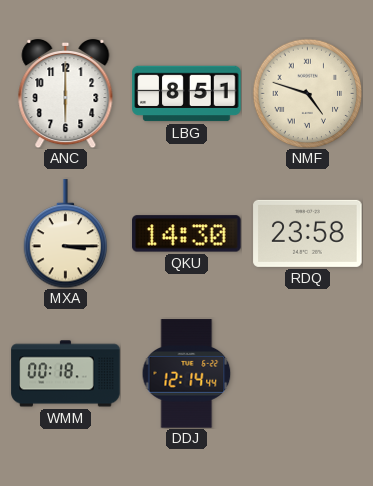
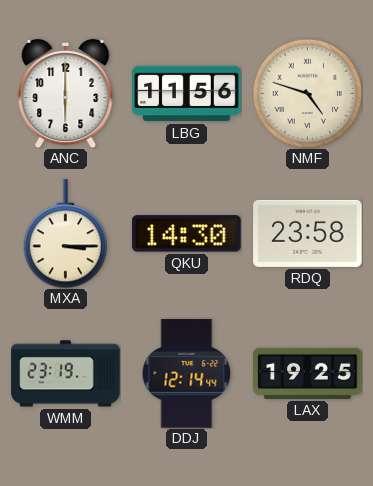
LBG: 8:51 -> 11:56 (187, 94)
WMM: 00:18 -> 23:19 (66, 374)
LAX: none -> 19:25 (308, 373)
